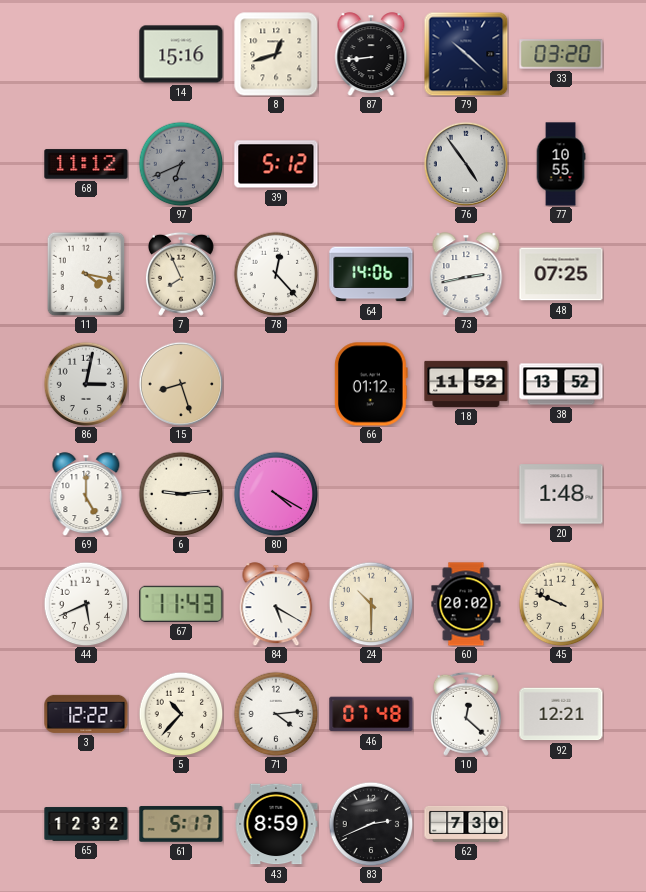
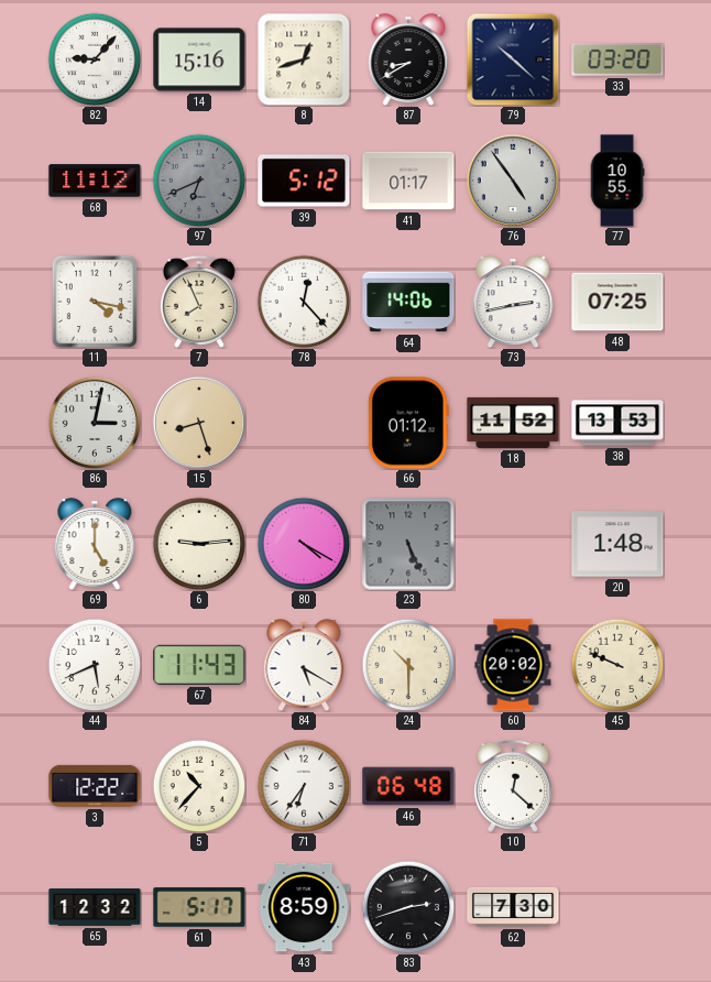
82: none -> 9:07 (95, 59)
87: 8:44 -> 8:40 (408, 59)
41: none -> 01:17 (408, 181)
38: 13:52 -> 13:53 (617, 423)
23: none -> 5:26 (408, 544)
71: 4:14 -> 6:36 (304, 786)
46: 07:48 -> 06:48 (408, 786)
92: 12:21 -> none (561, 714)
83: 2:41 -> 2:42 (408, 907)
